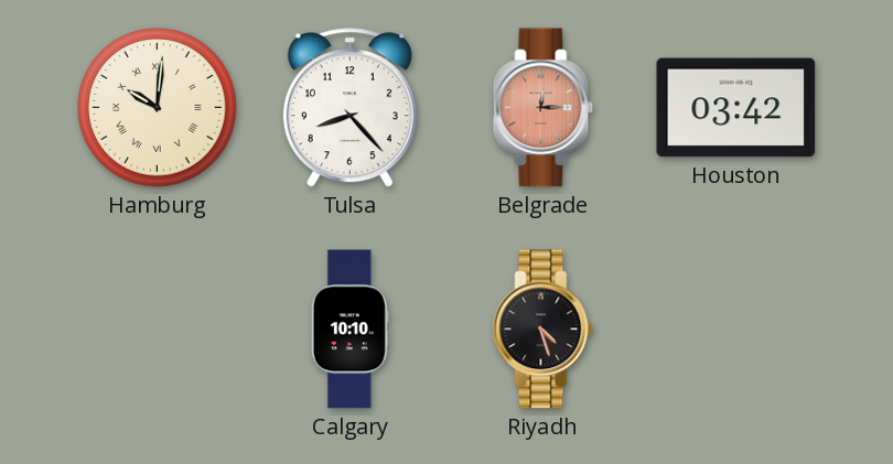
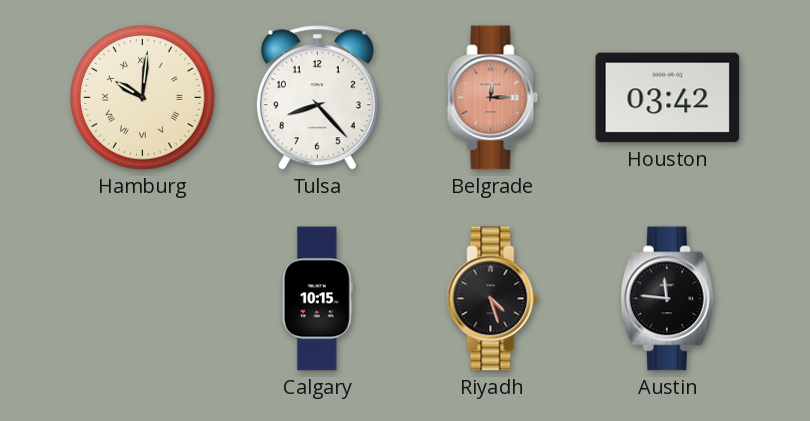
Calgary: 10:10 -> 10:15 (317, 299)
Austin: none -> 11:46 (667, 299)
